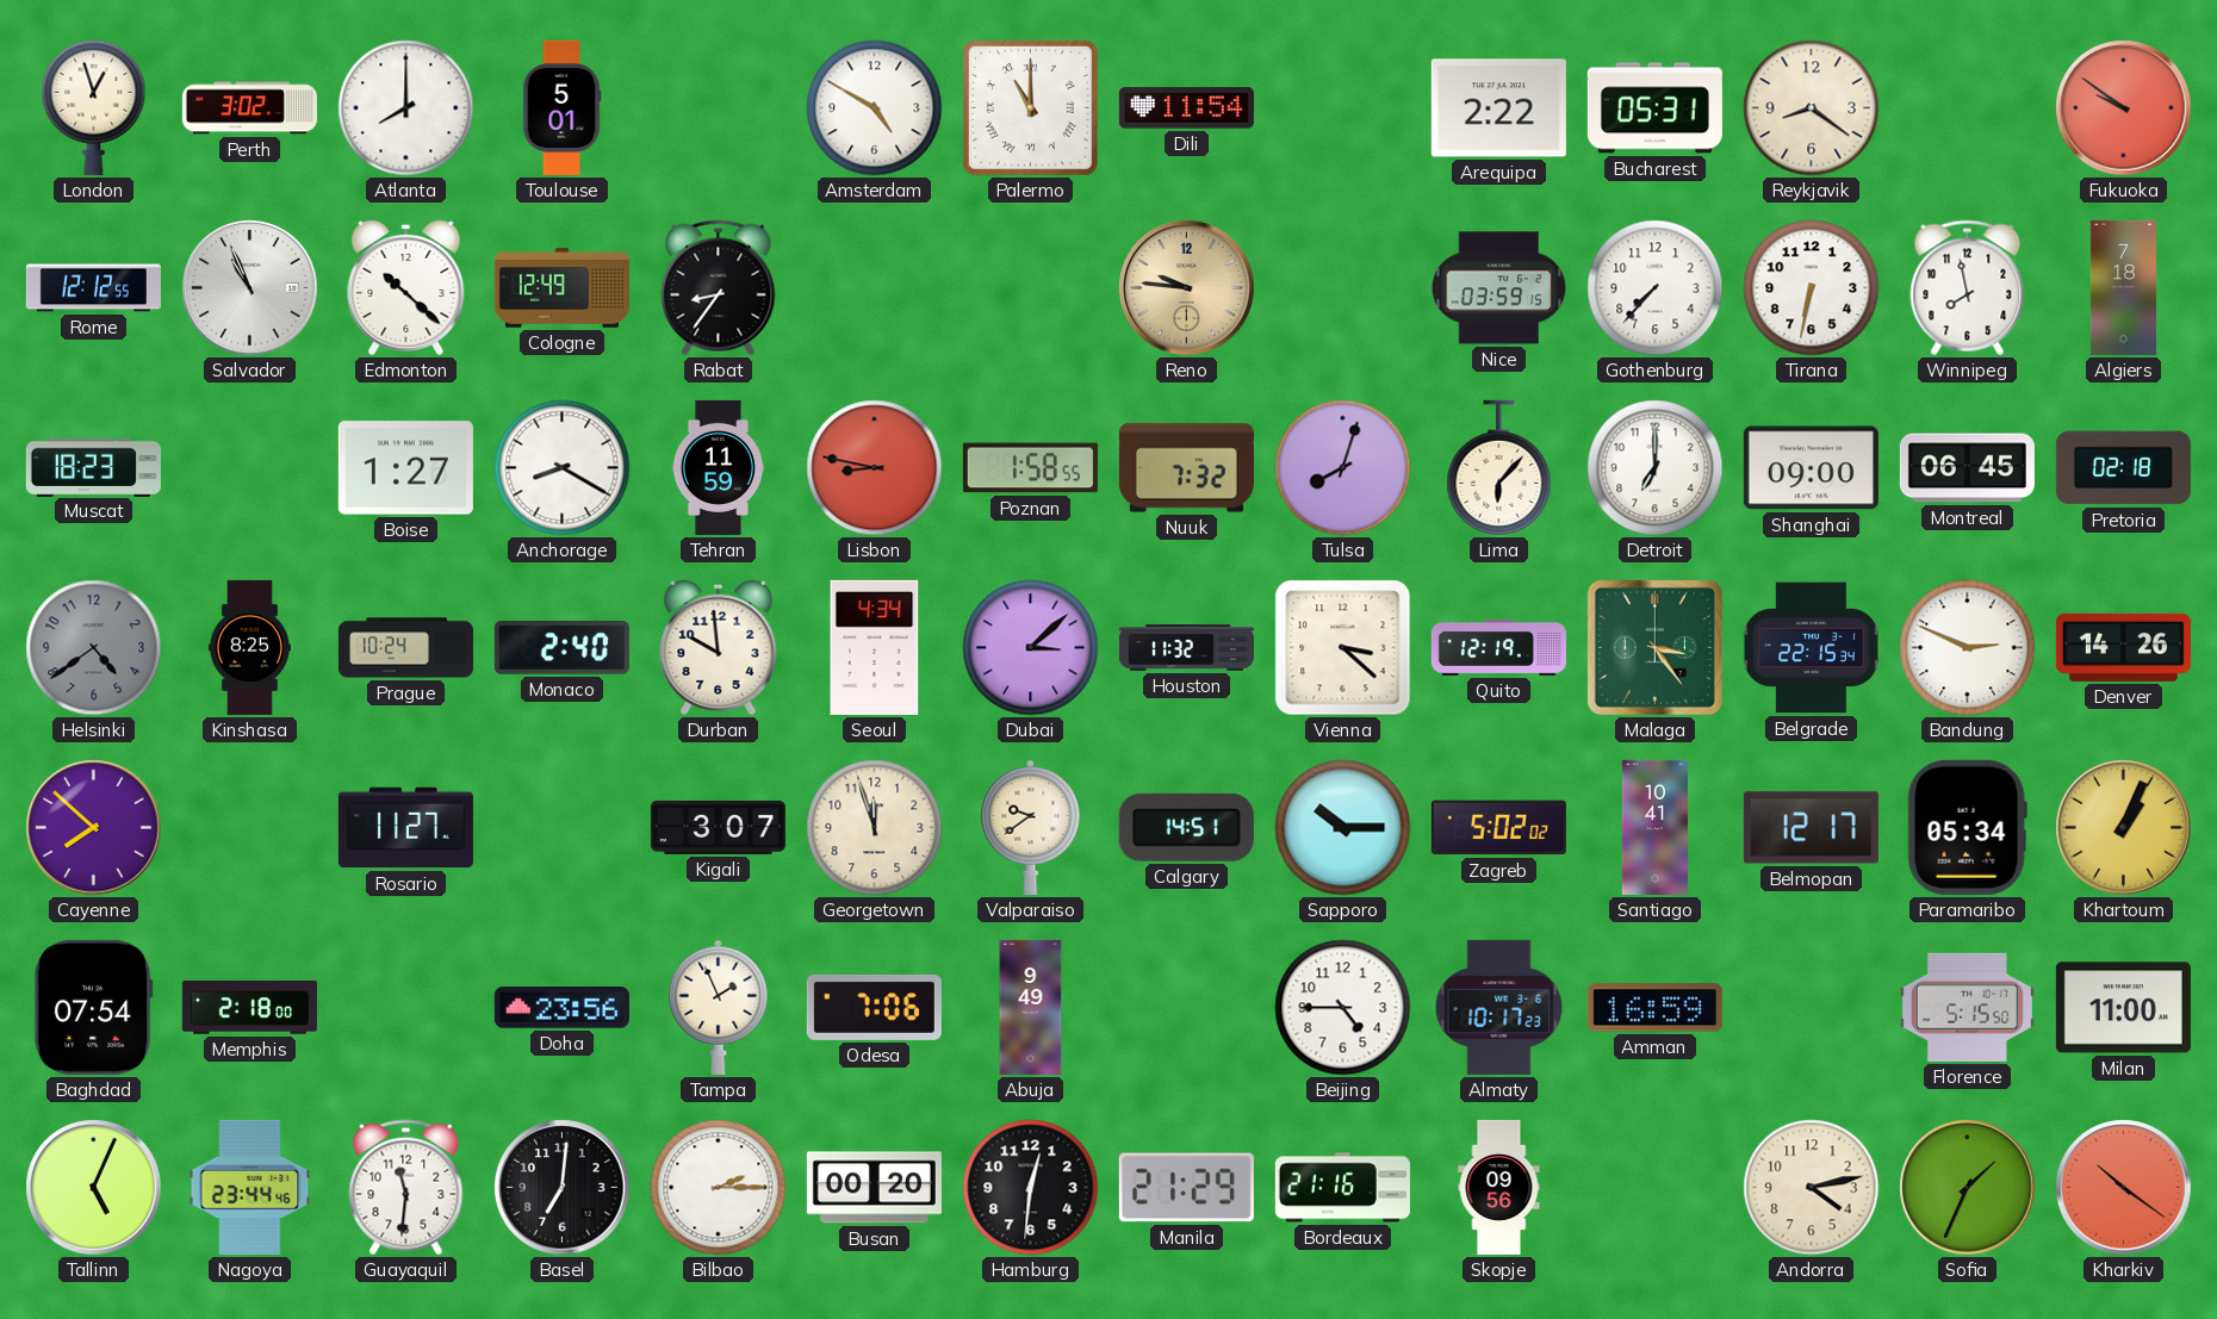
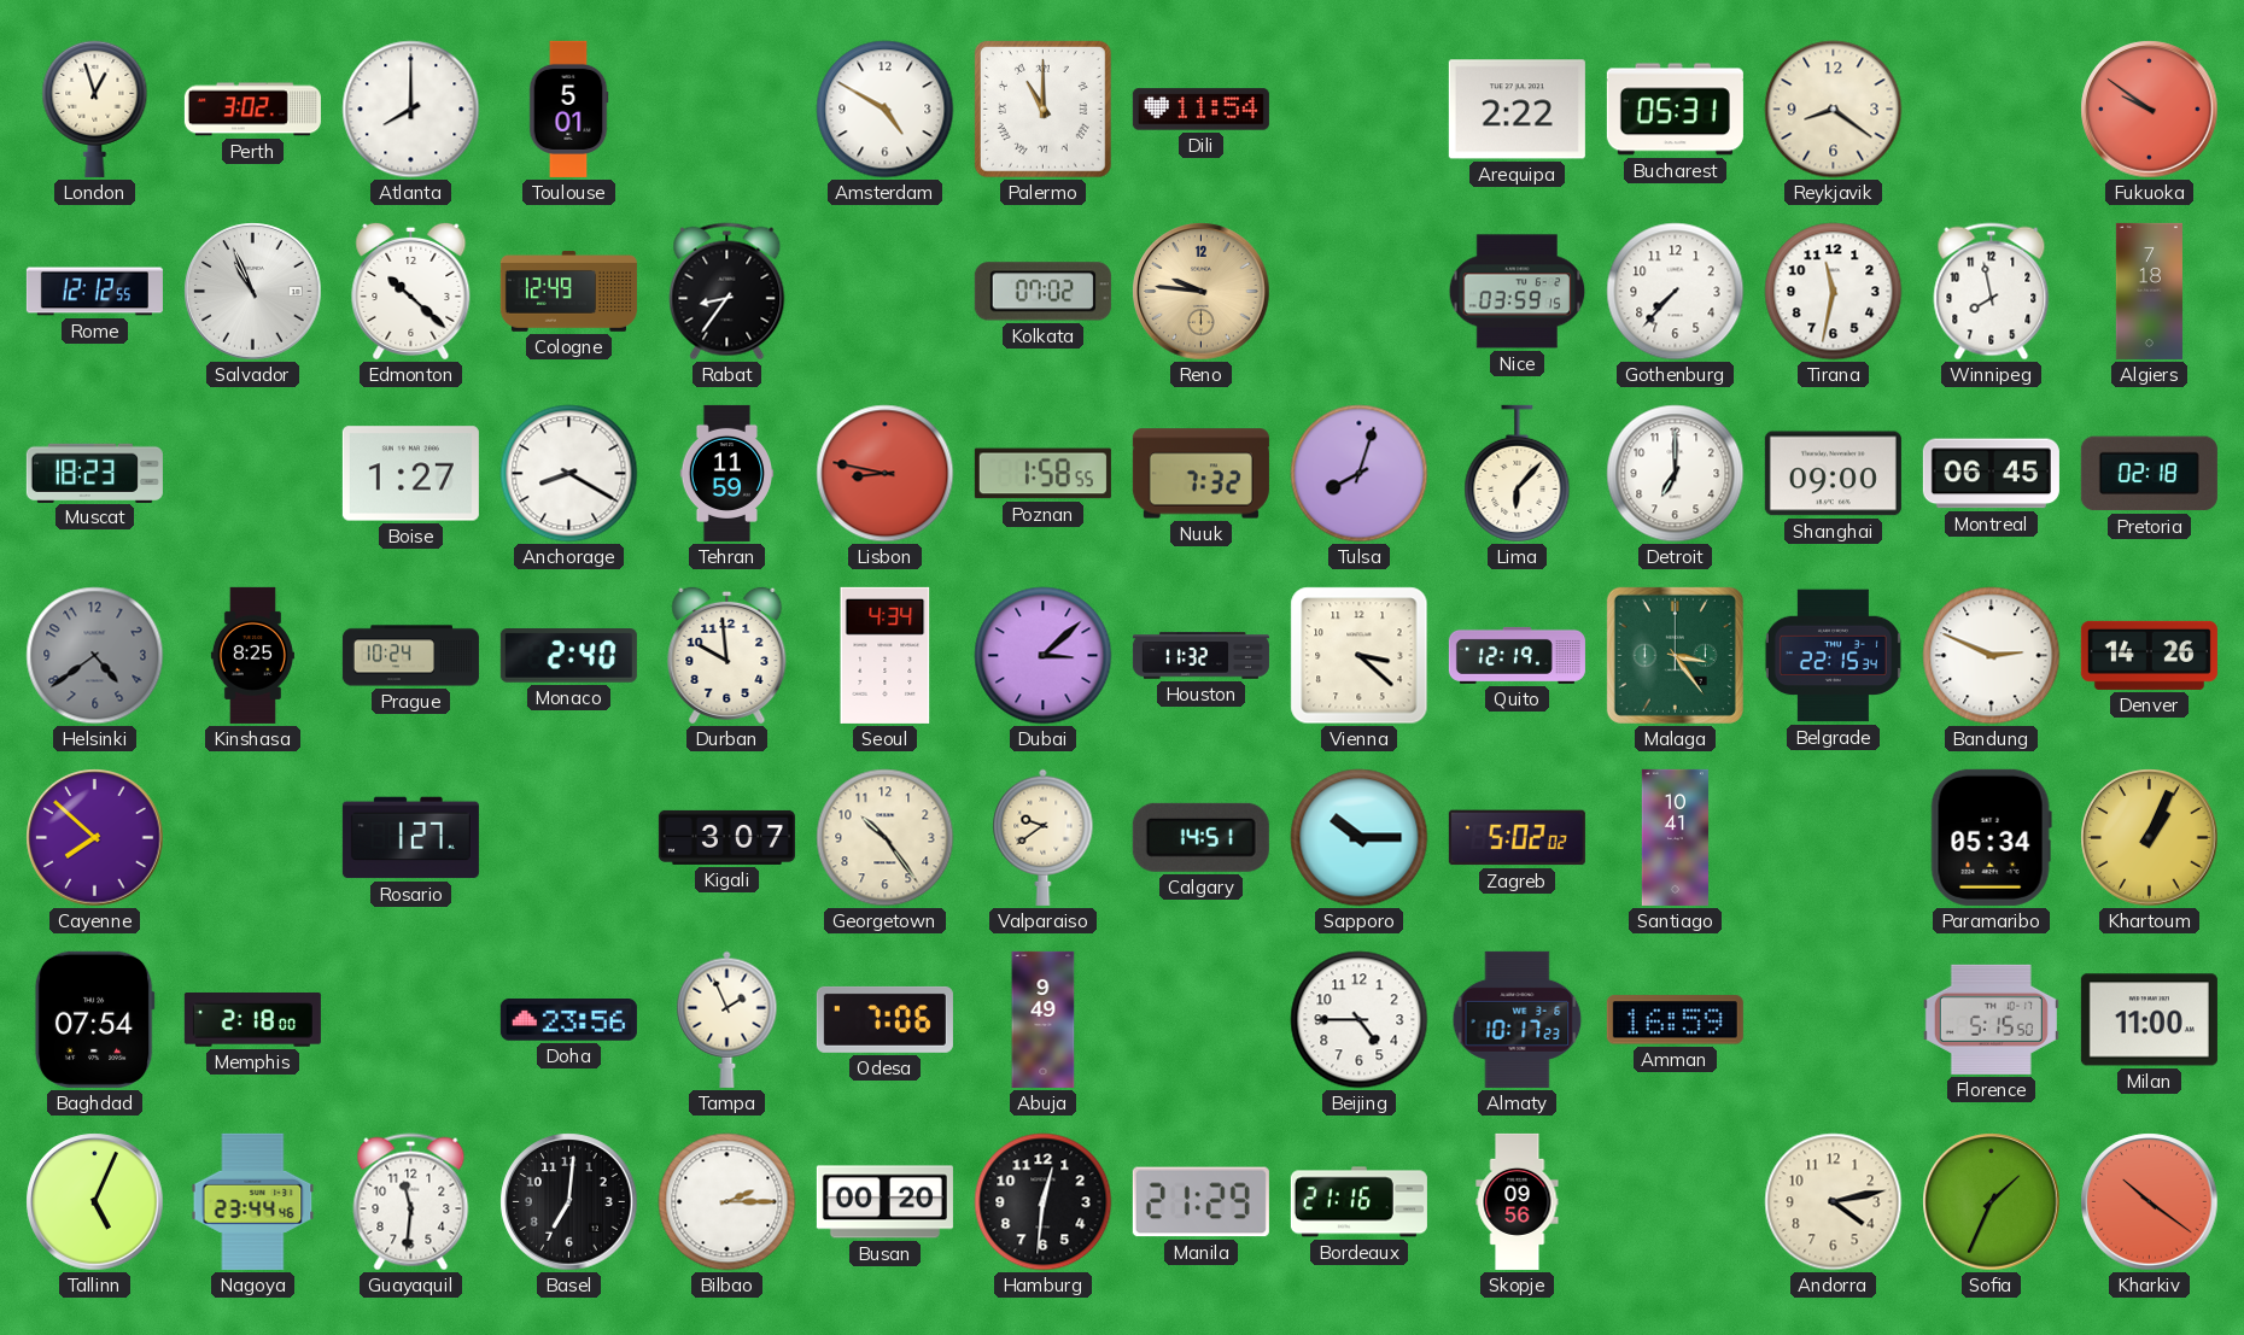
Kolkata: none -> 07:02 (1042, 292)
Tirana: 6:32 -> 11:32 (1834, 292)
Rosario: 11:27 -> 1:27 (410, 838)
Georgetown: 11:57 -> 10:24 (886, 838)
Belmopan: 12:17 -> none (1811, 828)
